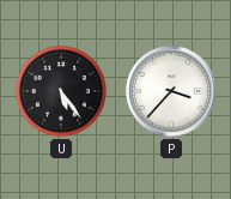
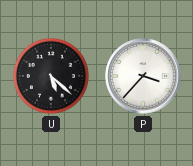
U: 5:24 -> 5:22 (51, 76)
